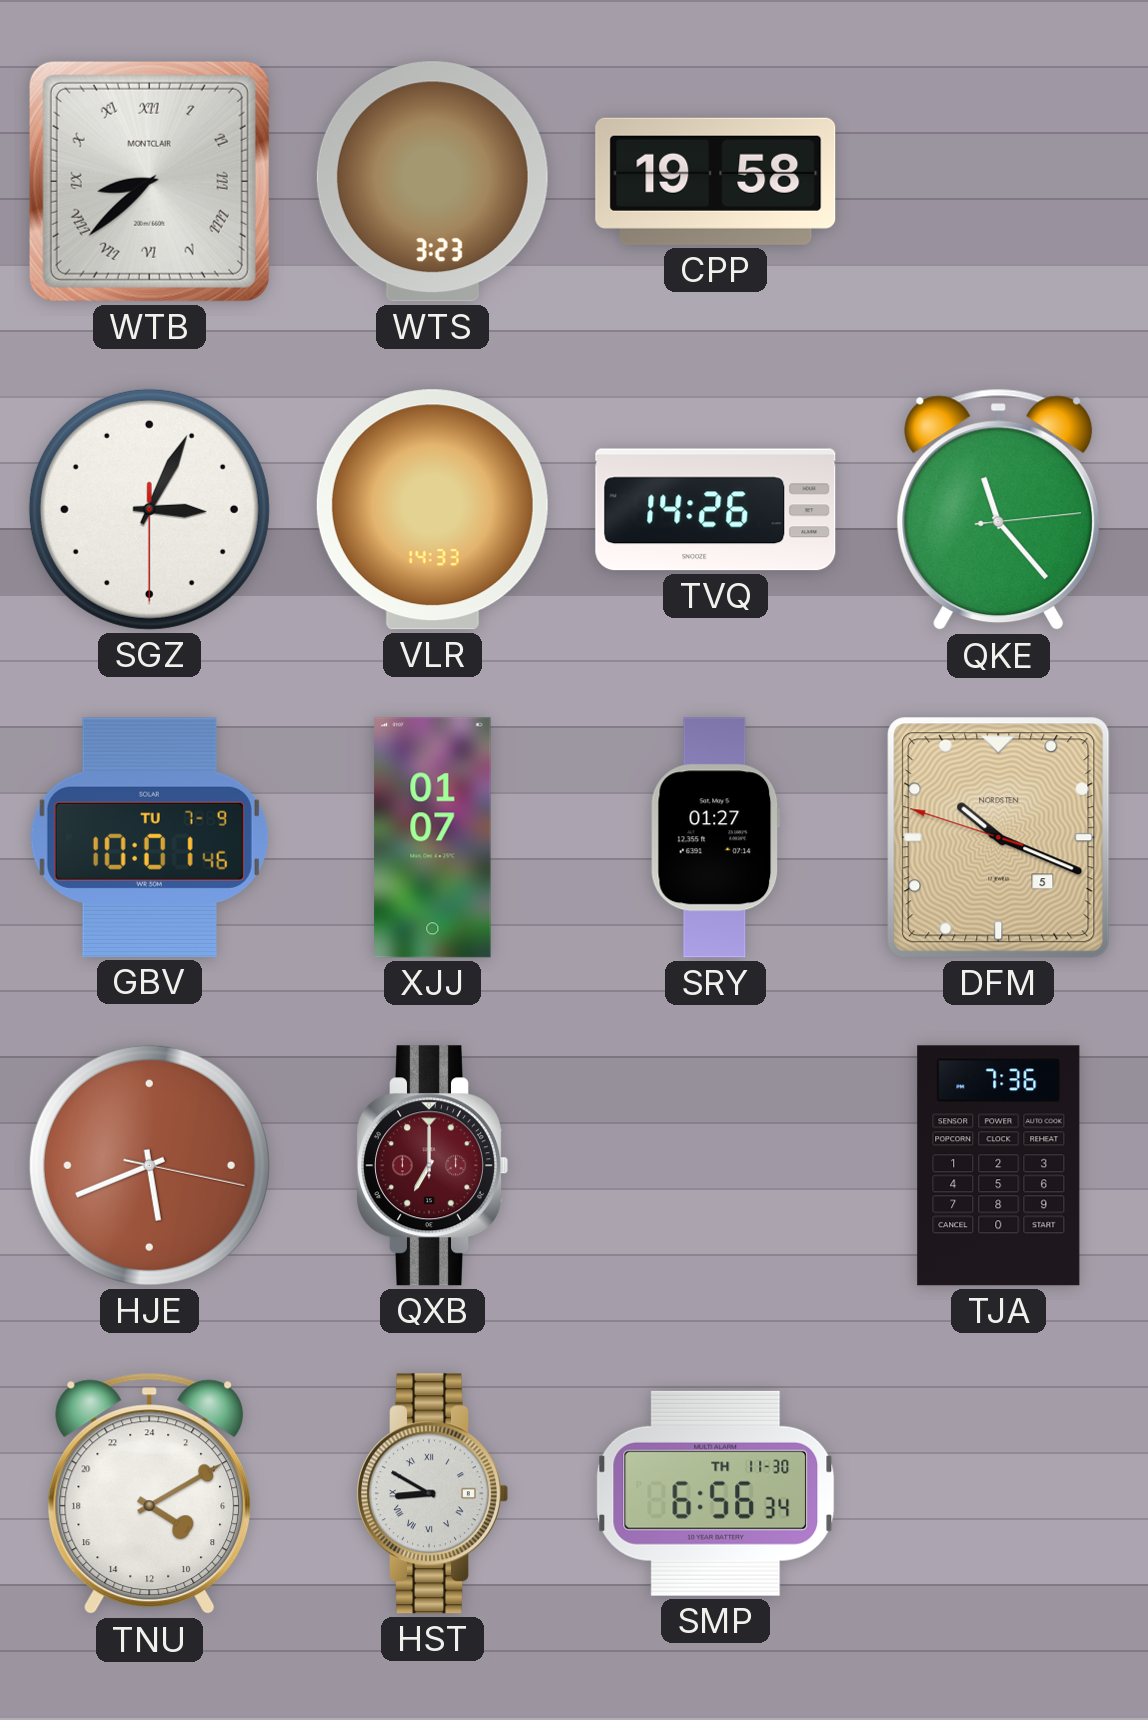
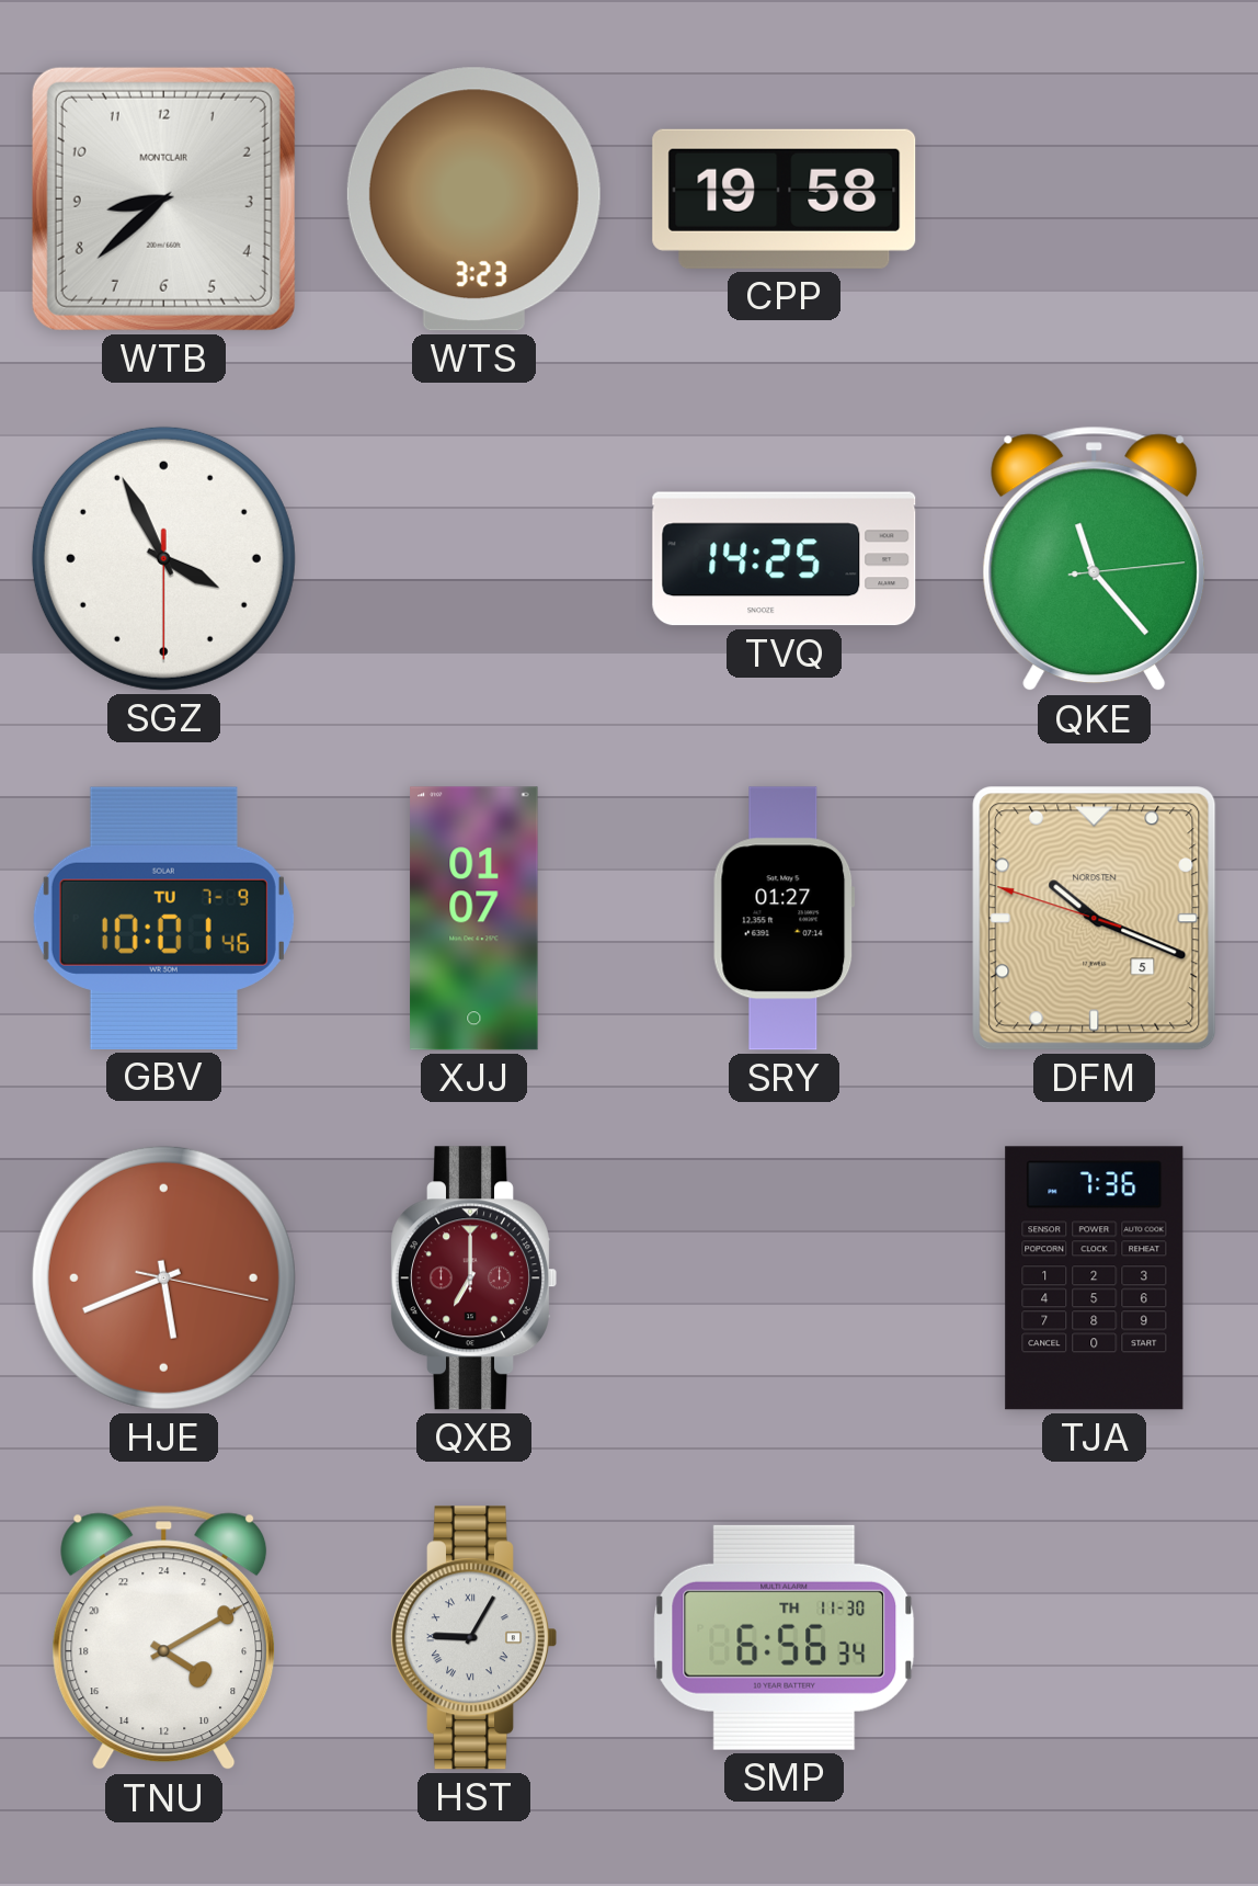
WTB numerals: Roman -> Arabic (163, 198)
SGZ: 3:04 -> 3:55 (163, 558)
VLR: 14:33 -> none (432, 510)
TVQ: 14:26 -> 14:25 (785, 559)
HST: 8:50 -> 9:05 (474, 1638)
